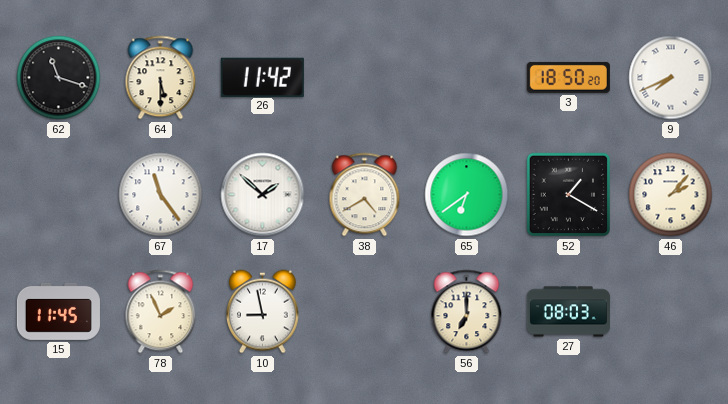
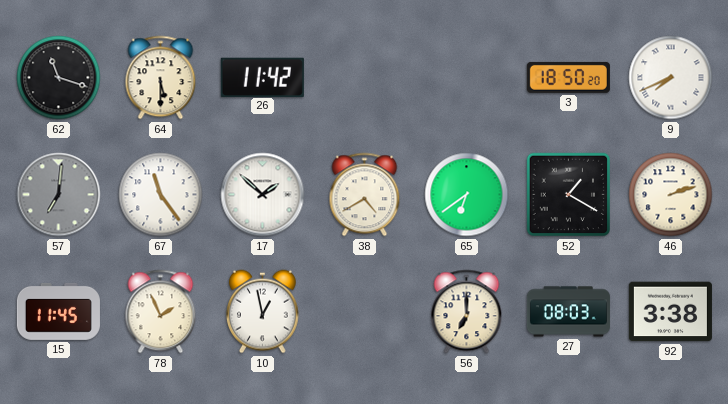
57: none -> 7:01 (59, 195)
46: 2:07 -> 2:12 (671, 195)
10: 8:58 -> 12:58 (262, 312)
92: none -> 3:38 (670, 312)
